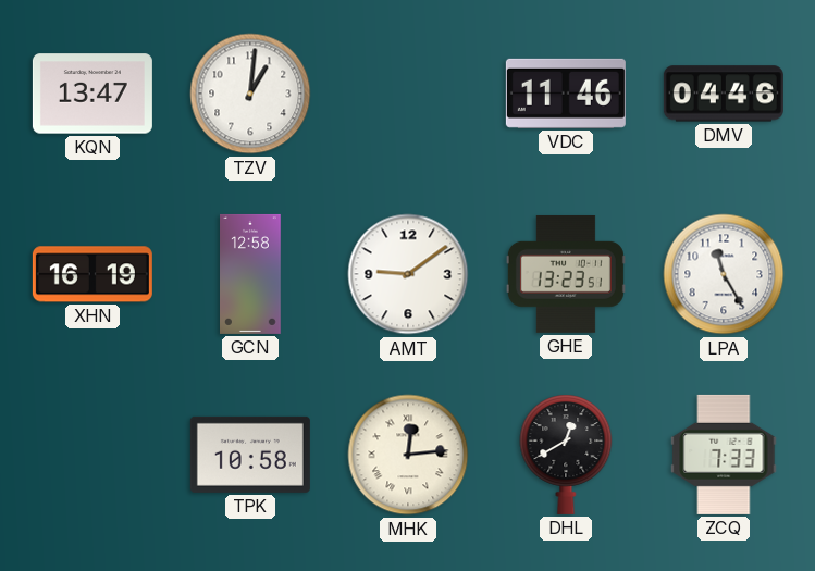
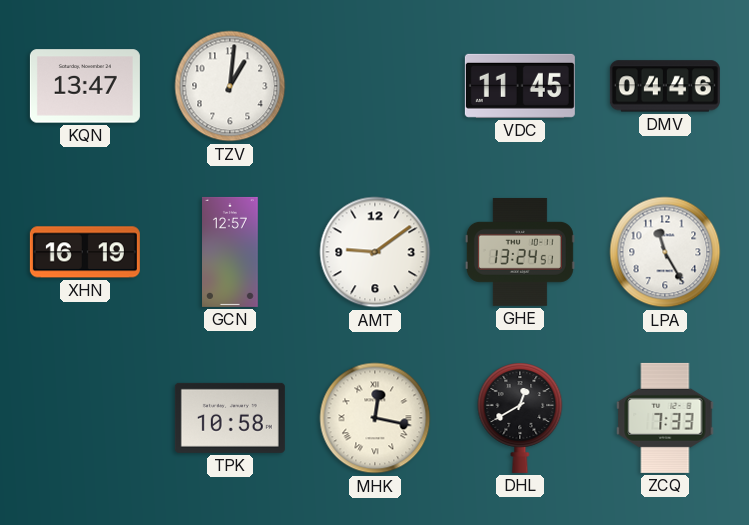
VDC: 11:46 -> 11:45 (520, 86)
GCN: 12:58 -> 12:57 (231, 252)
GHE: 13:23 -> 13:24 (520, 252)
MHK: 12:14 -> 12:17 (375, 418)
